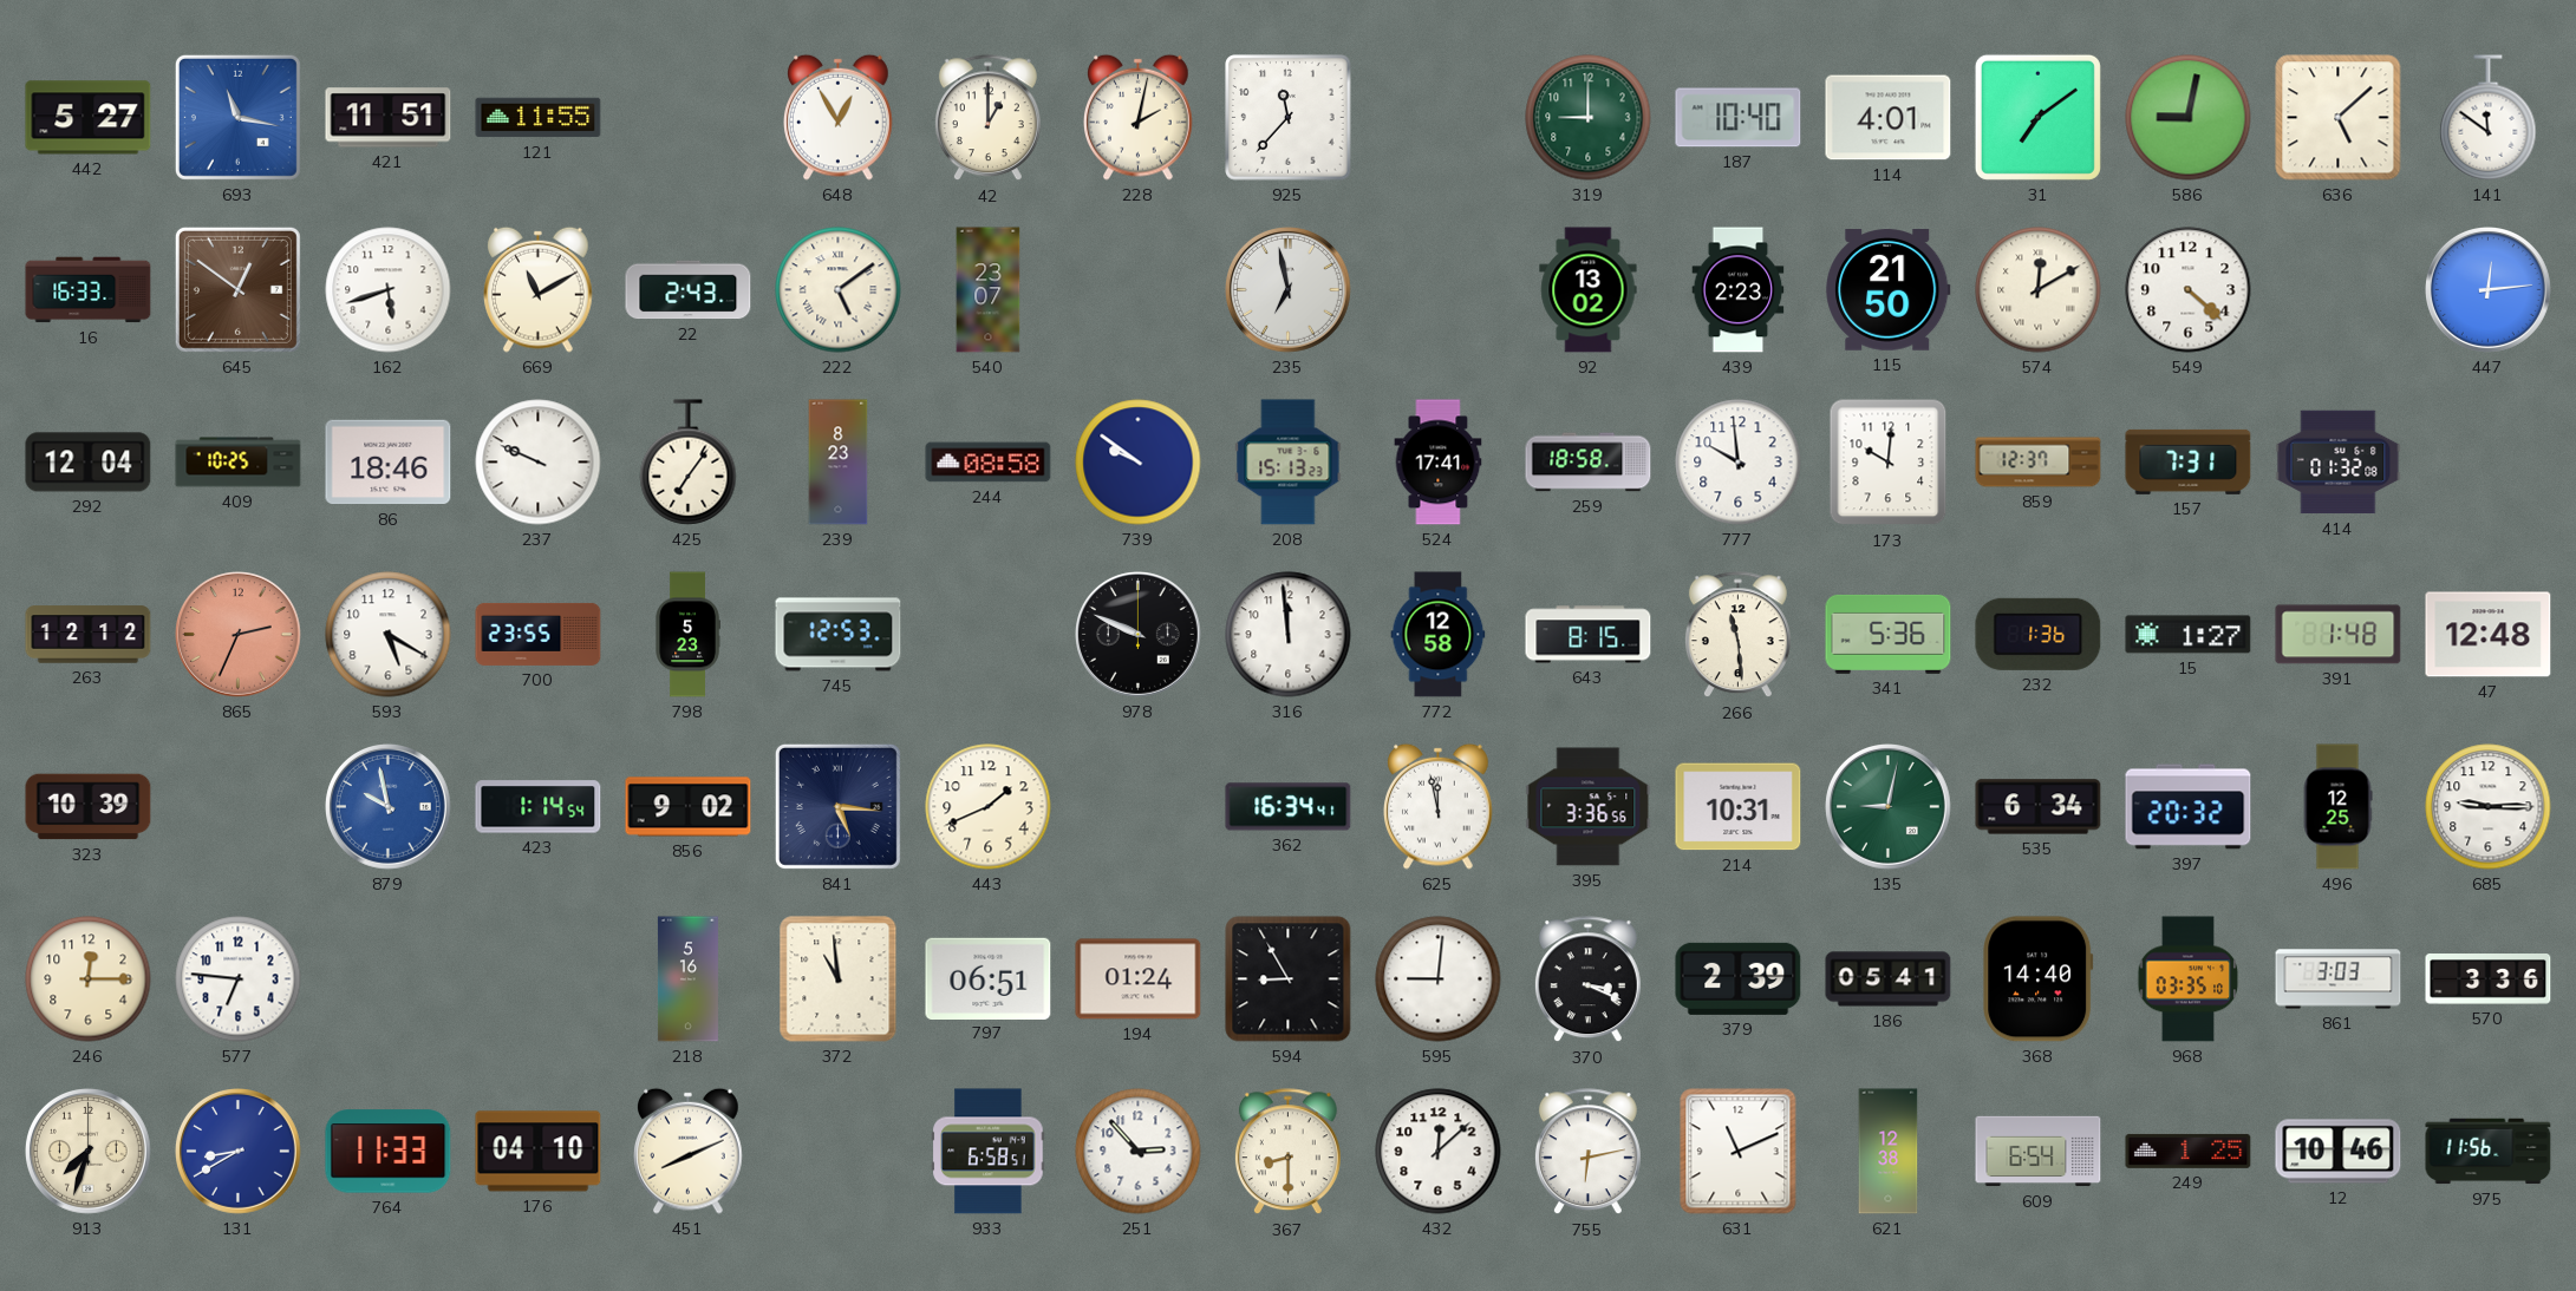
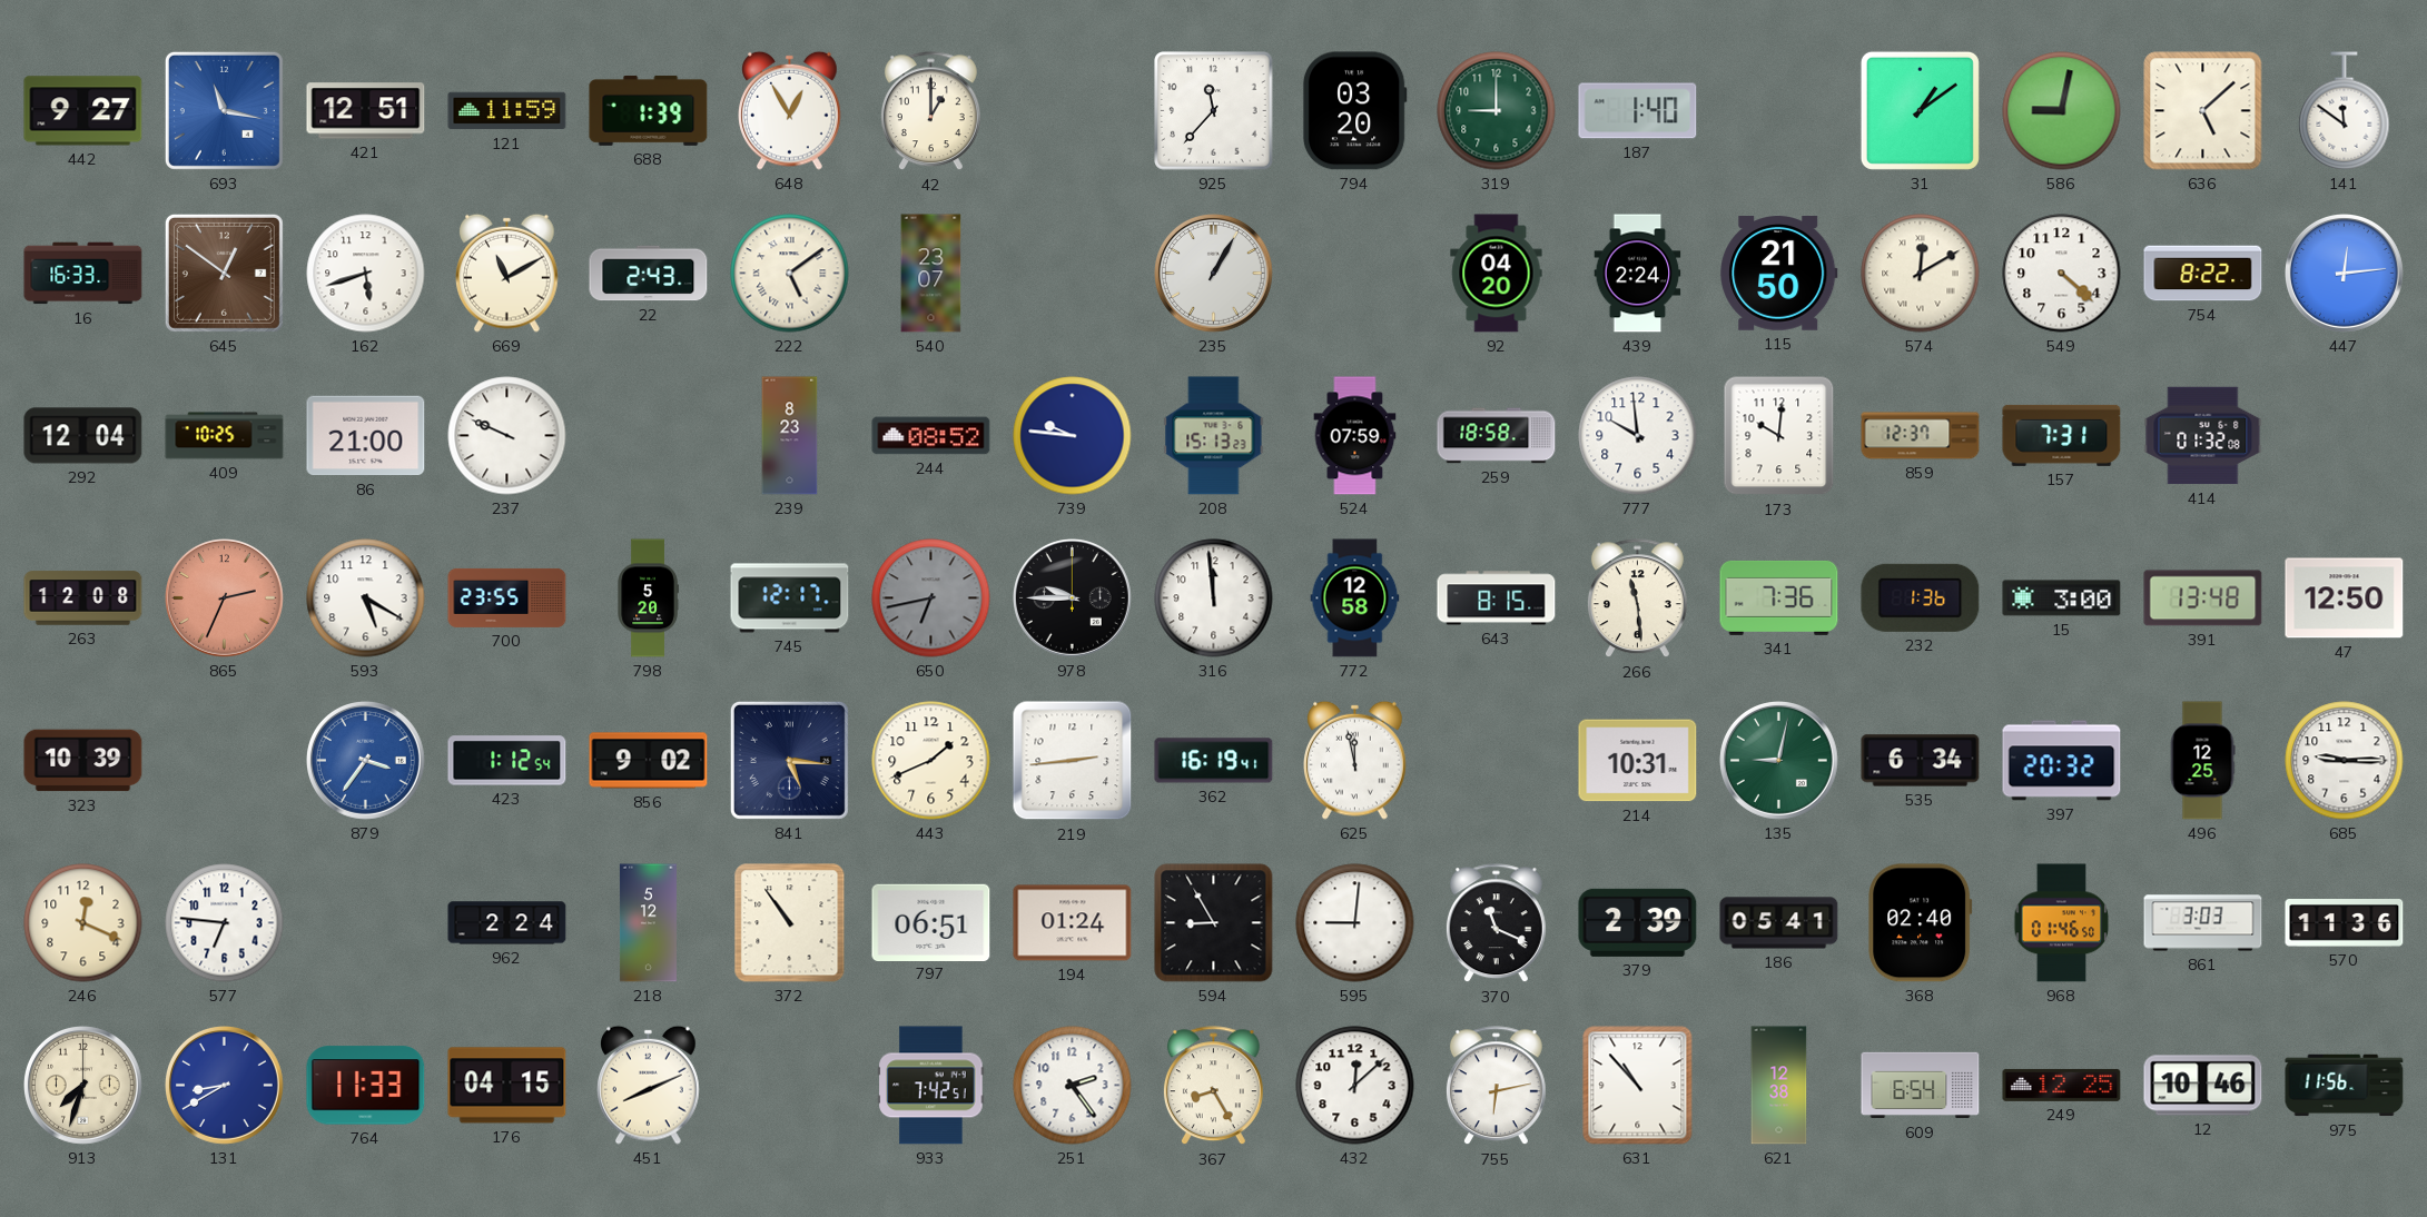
442: 5:27 -> 9:27 (83, 111)
421: 11:51 -> 12:51 (366, 111)
121: 11:55 -> 11:59 (507, 111)
688: none -> 1:39 (649, 110)
228: 2:02 -> none (1139, 117)
794: none -> 03:20 (1354, 111)
187: 10:40 -> 1:40 (1638, 111)
114: 4:01 -> none (1889, 118)
31: 7:09 -> 1:09 (1920, 110)
235: 6:58 -> 1:05 (1214, 274)
92: 13:02 -> 04:20 (1497, 274)
439: 2:23 -> 2:24 (1638, 274)
754: none -> 8:22 (2203, 274)
86: 18:46 -> 21:00 (366, 436)
425: 7:06 -> none (689, 463)
244: 08:58 -> 08:52 (931, 436)
739: 9:51 -> 9:46 (1073, 436)
524: 17:41 -> 07:59 (1355, 436)
263: 12:12 -> 12:08 (83, 598)
798: 5:23 -> 5:20 (648, 598)
745: 12:53 -> 12:17 (790, 598)
650: none -> 6:43 (931, 598)
978: 9:49 -> 9:45 (1073, 598)
341: 5:36 -> 7:36 (1779, 597)
15: 1:27 -> 3:00 (2062, 598)
391: 1:48 -> 13:48 (2203, 598)
47: 12:48 -> 12:50 (2345, 598)
879: 9:58 -> 3:36 (366, 761)
423: 1:14 -> 1:12 (507, 761)
219: none -> 2:44 (1073, 761)
362: 16:34 -> 16:19 (1214, 761)
395: 3:36 -> none (1589, 807)
246: 12:15 -> 12:19 (83, 923)
962: none -> 2:24 (507, 923)
218: 5:16 -> 5:12 (648, 923)
372: 10:59 -> 10:54 (790, 923)
370: 3:19 -> 11:19 (1496, 923)
368: 14:40 -> 02:40 (1921, 923)
968: 03:35 -> 01:46 (2062, 923)
570: 3:36 -> 11:36 (2345, 923)
176: 04:10 -> 04:15 (507, 1086)
933: 6:58 -> 7:42 (931, 1086)
251: 2:53 -> 2:24 (1073, 1086)
367: 8:30 -> 8:25 (1213, 1086)
631: 11:11 -> 10:53 (1638, 1086)
249: 1:25 -> 12:25 (2062, 1085)
